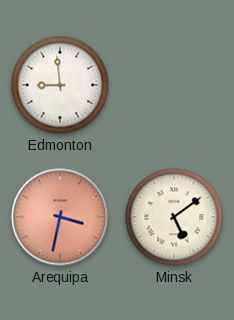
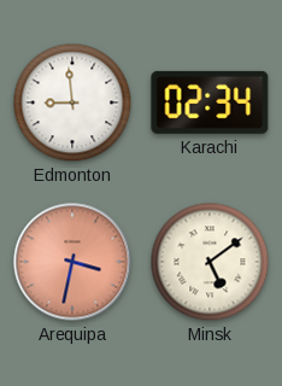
Karachi: none -> 02:34 (210, 103)
